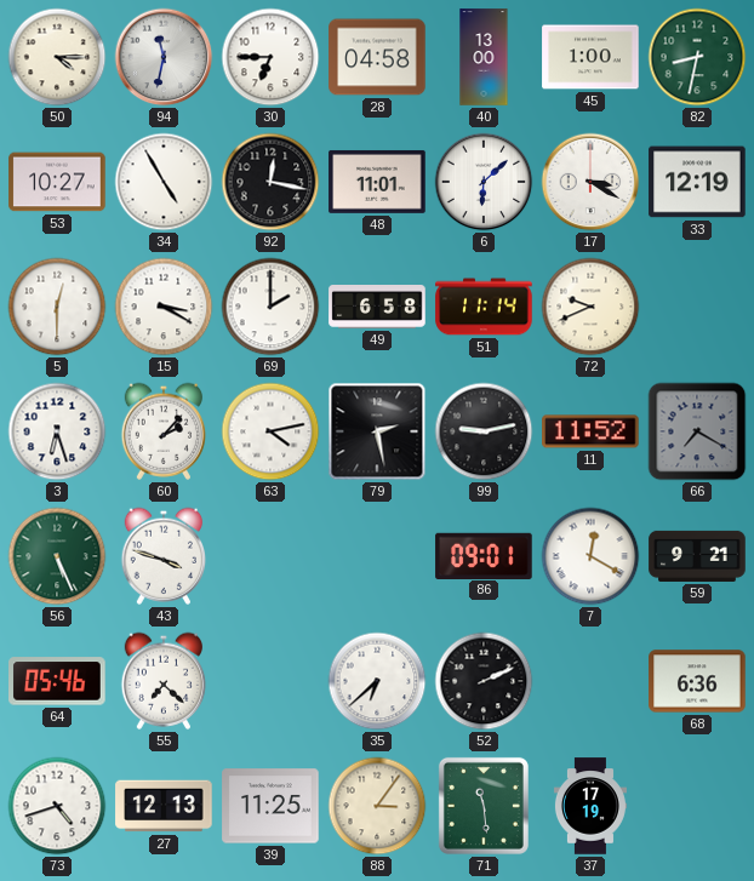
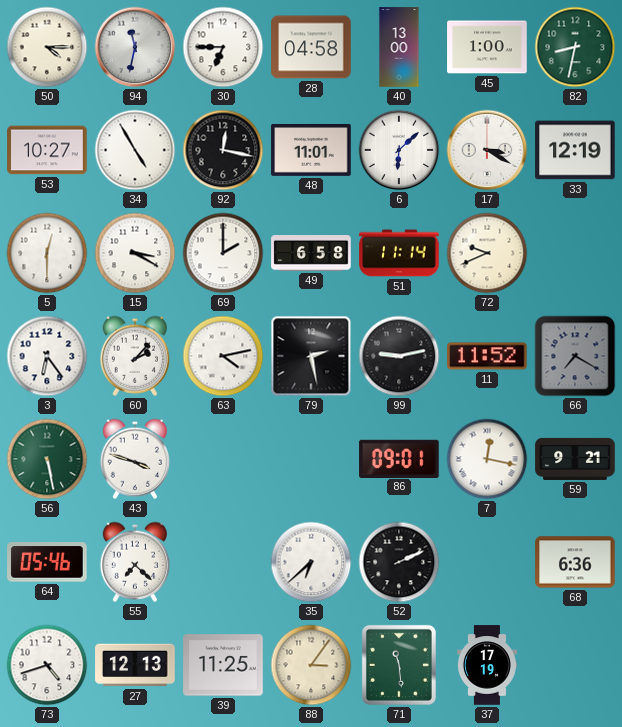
3: 6:27 -> 6:24 (47, 356)
56: 5:26 -> 5:28 (47, 459)
7: 12:20 -> 12:17 (487, 459)
